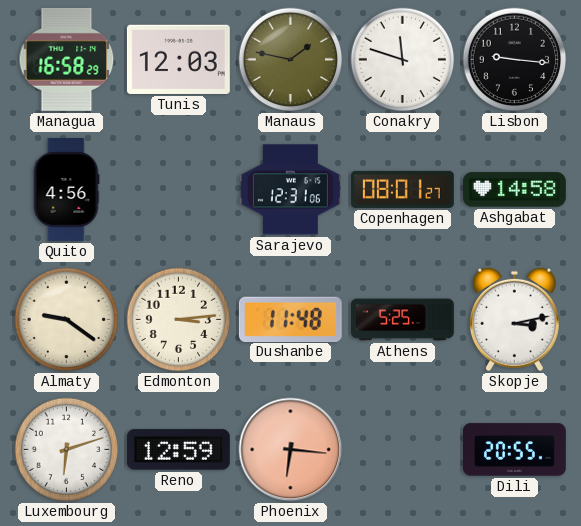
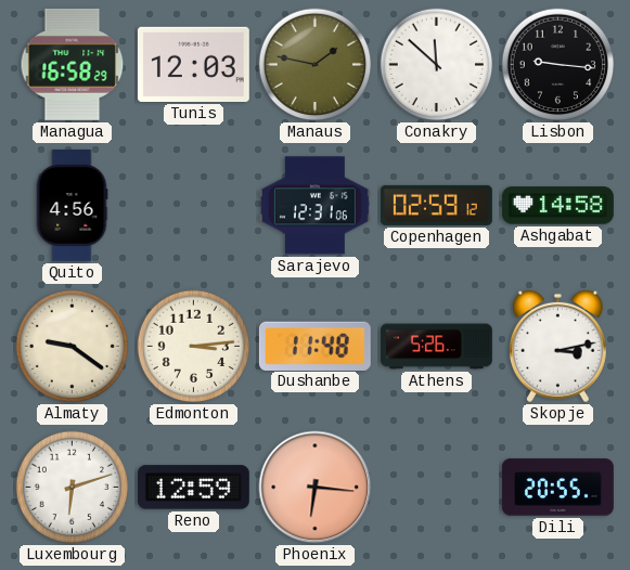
Conakry: 11:48 -> 11:52 (437, 65)
Copenhagen: 08:01 -> 02:59 (436, 205)
Athens: 5:25 -> 5:26 (436, 347)
